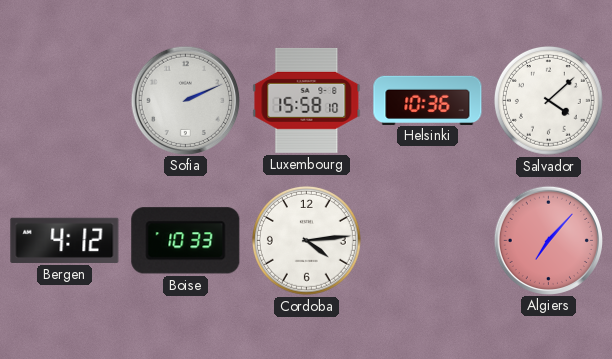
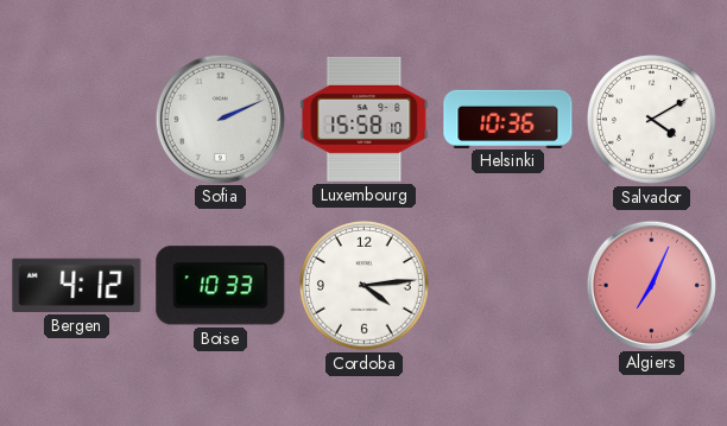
Salvador: 4:08 -> 4:10 (651, 119)
Algiers: 7:07 -> 7:04 (651, 285)
